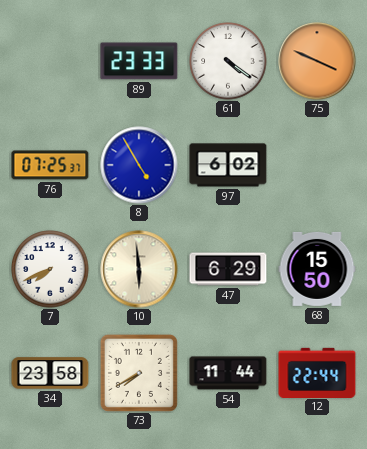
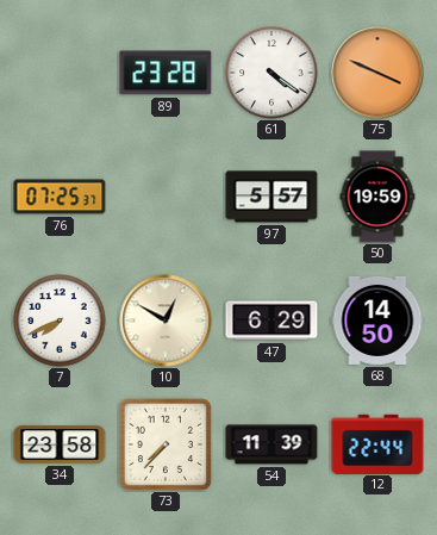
89: 23:33 -> 23:28 (166, 73)
8: 4:55 -> none (139, 165)
97: 6:02 -> 5:57 (271, 197)
50: none -> 19:59 (377, 197)
10: 5:59 -> 12:50 (166, 321)
68: 15:50 -> 14:50 (377, 321)
73: 7:40 -> 7:37 (166, 444)
54: 11:44 -> 11:39 (271, 444)
